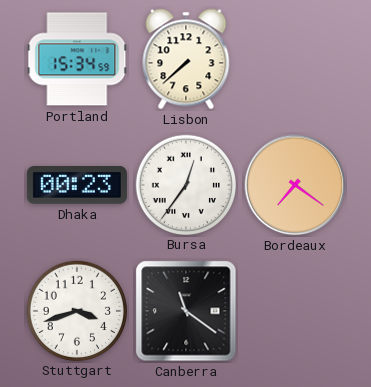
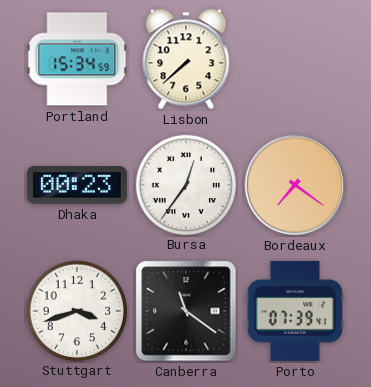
Porto: none -> 07:39 (295, 311)
